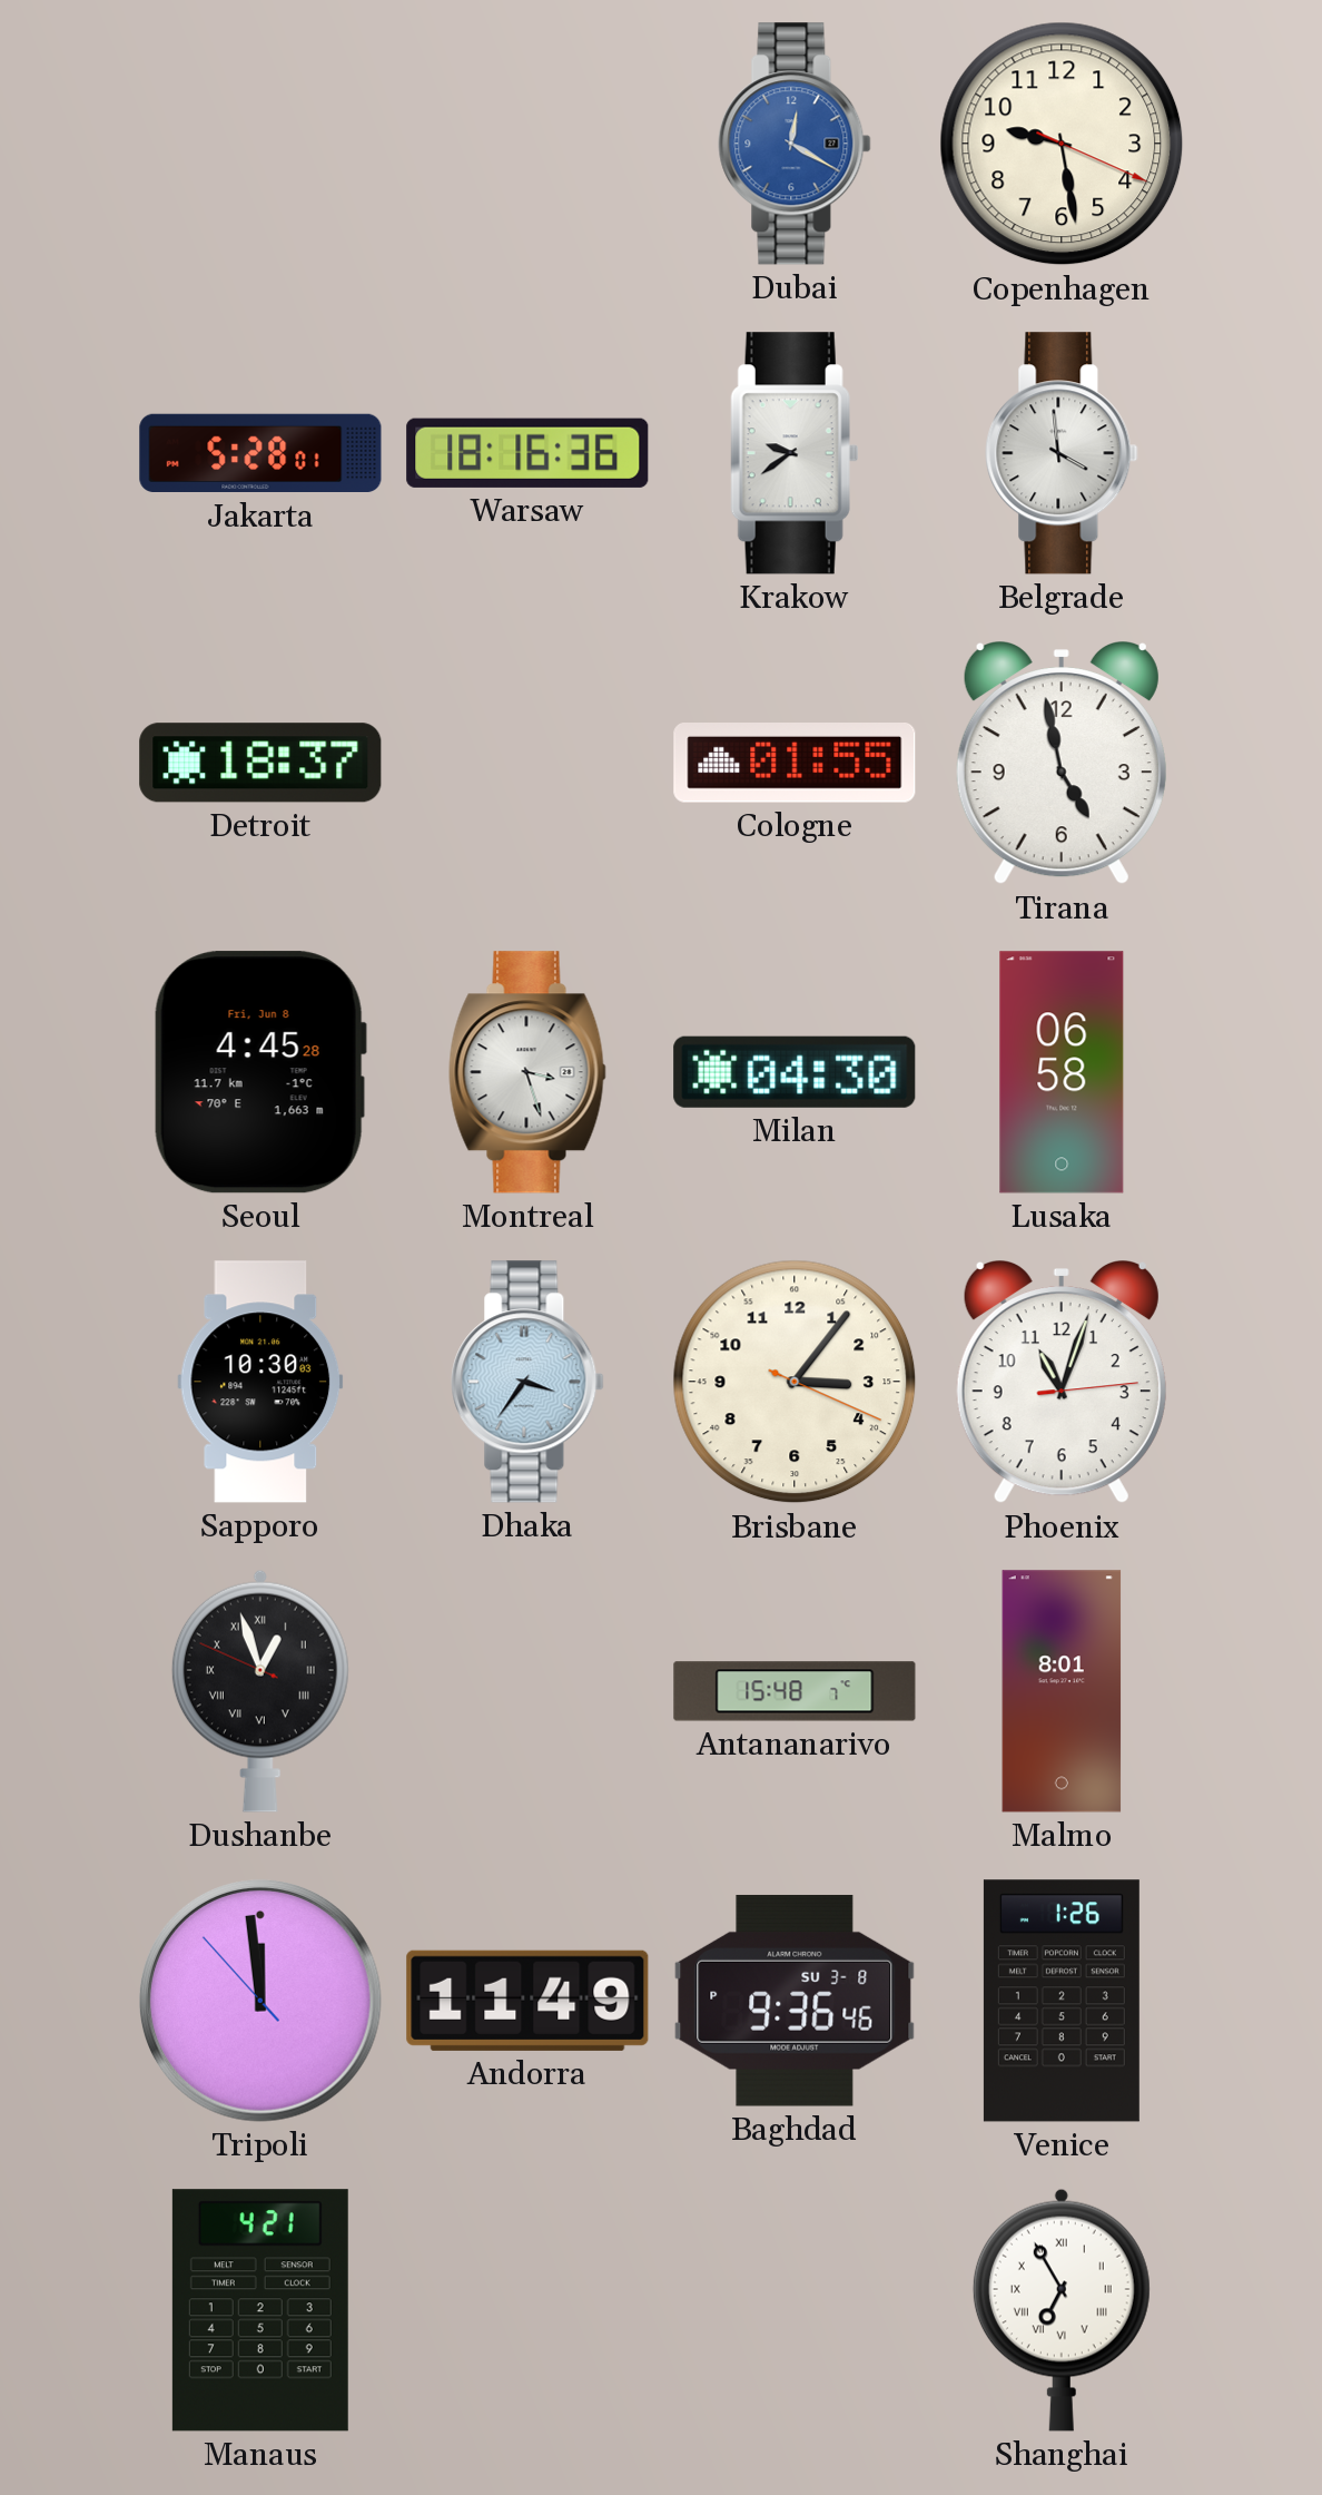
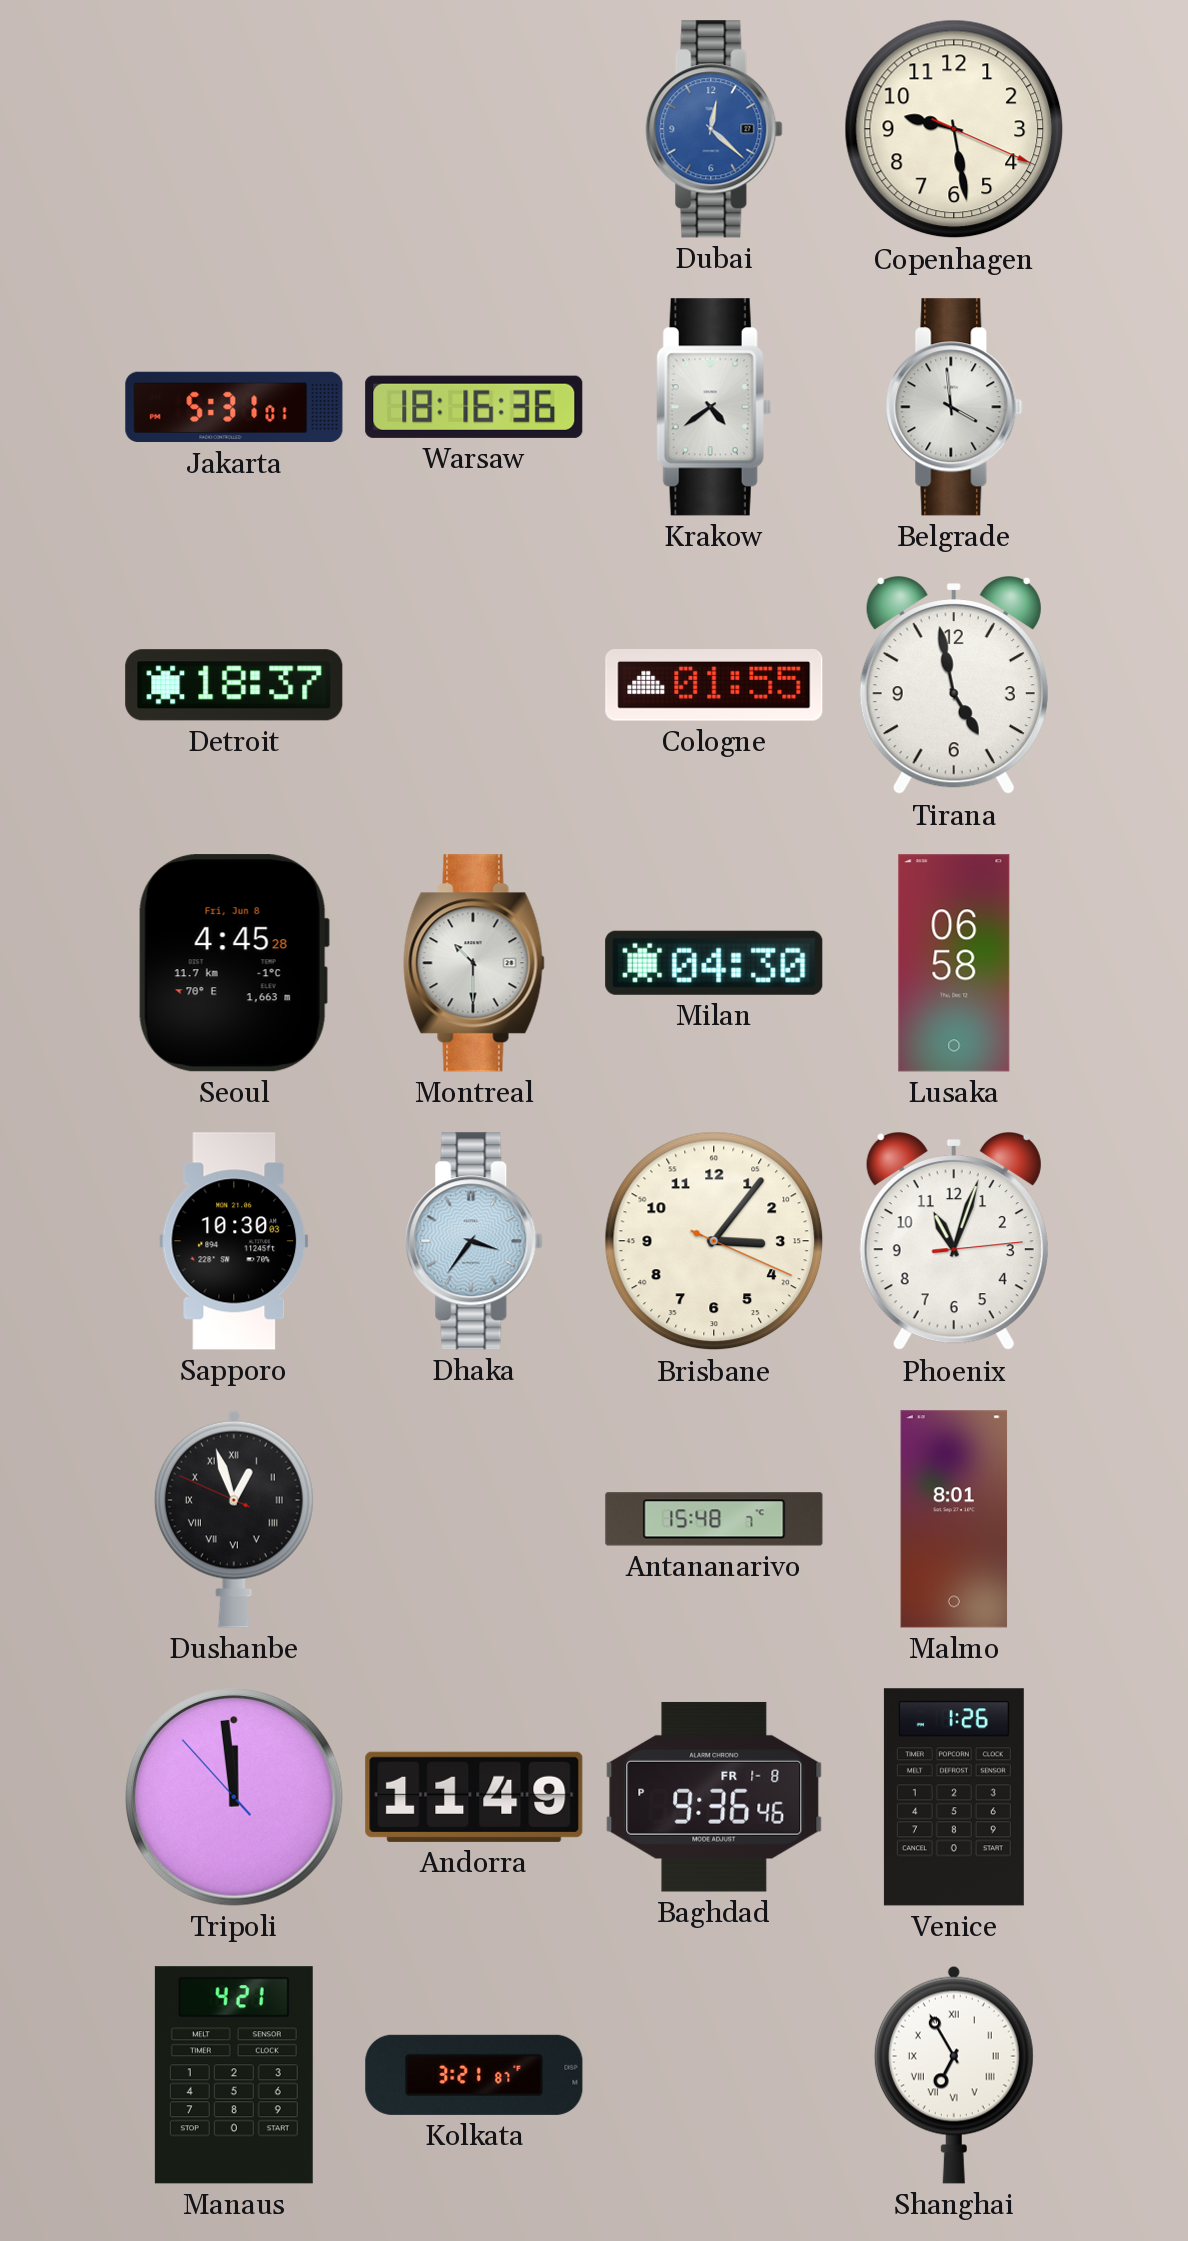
Dubai: 12:20 -> 12:22 (714, 129)
Jakarta: 5:28 -> 5:31 (234, 407)
Krakow: 9:39 -> 4:39 (714, 407)
Montreal: 3:27 -> 10:30 (474, 963)
Baghdad date: SU 3-8 -> FR 1-8 (714, 1797)
Kolkata: none -> 3:21 (474, 2075)
